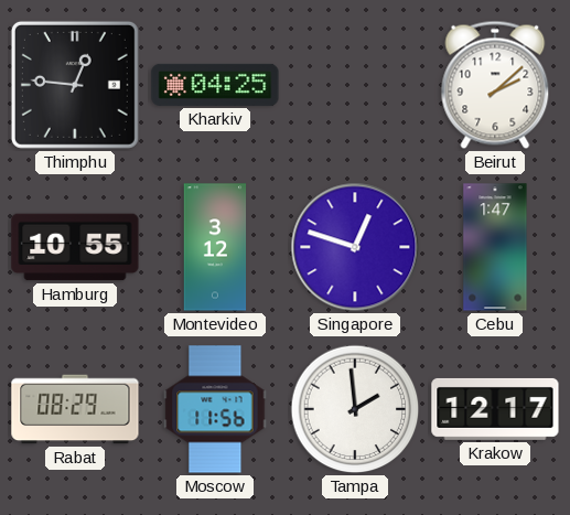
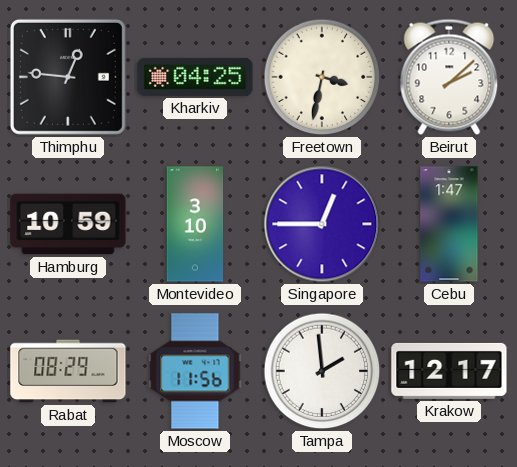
Freetown: none -> 3:32 (322, 77)
Hamburg: 10:55 -> 10:59 (68, 224)
Montevideo: 3:12 -> 3:10 (195, 224)
Singapore: 12:48 -> 12:45 (322, 224)
